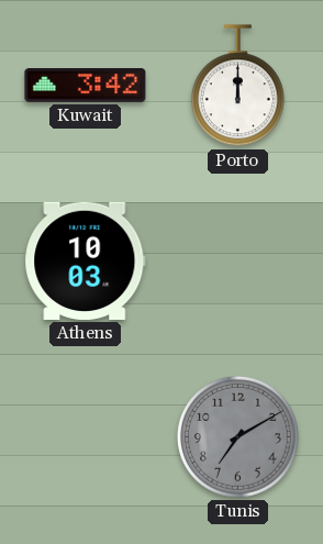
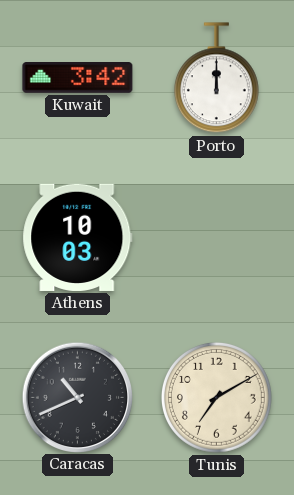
Caracas: none -> 10:41 (77, 397)
Tunis dial: grey -> cream (217, 398)
